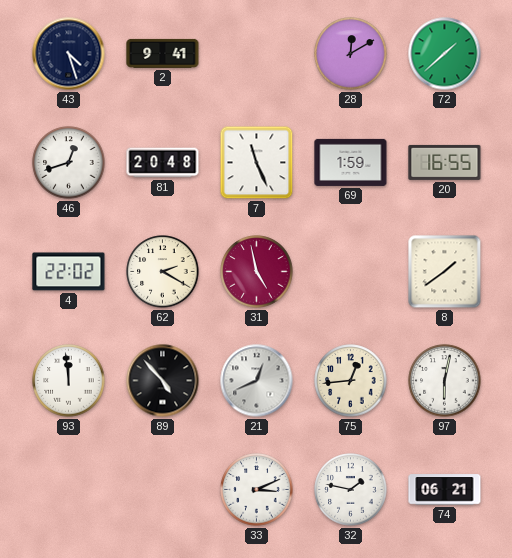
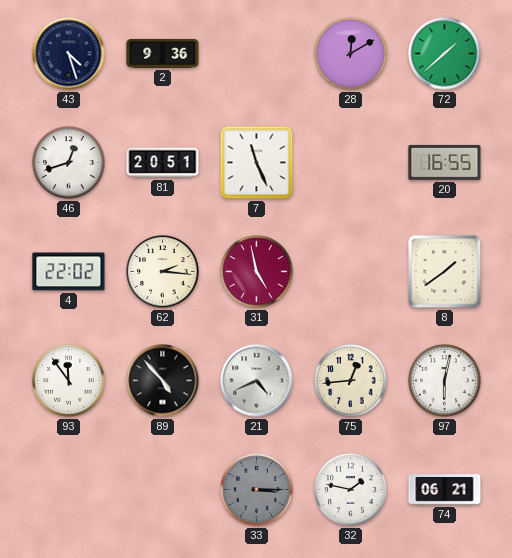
2: 9:41 -> 9:36 (163, 53)
81: 20:48 -> 20:51 (163, 163)
69: 1:59 -> none (351, 162)
62: 2:20 -> 2:16 (163, 272)
93: 11:59 -> 11:54 (69, 381)
21: 12:41 -> 4:41 (257, 381)
33: 3:11 -> 3:15 (257, 490)
33 dial: white -> grey (257, 490)
